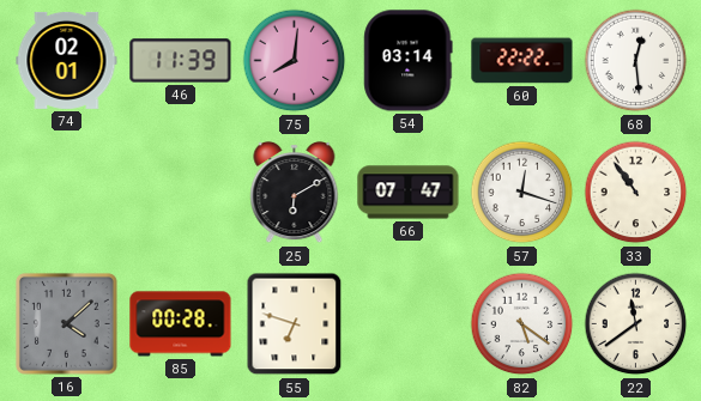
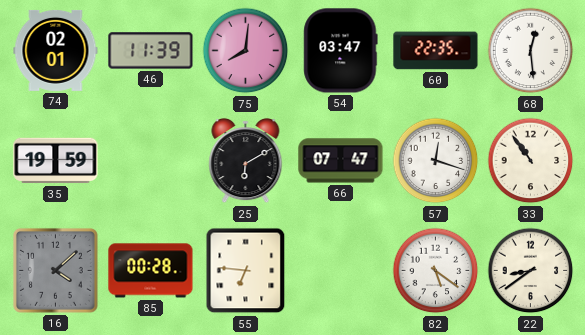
54: 03:14 -> 03:47 (341, 51)
60: 22:22 -> 22:35 (436, 51)
35: none -> 19:59 (56, 161)
55: 6:48 -> 6:46 (246, 271)
22: 11:39 -> 8:39 (531, 271)
